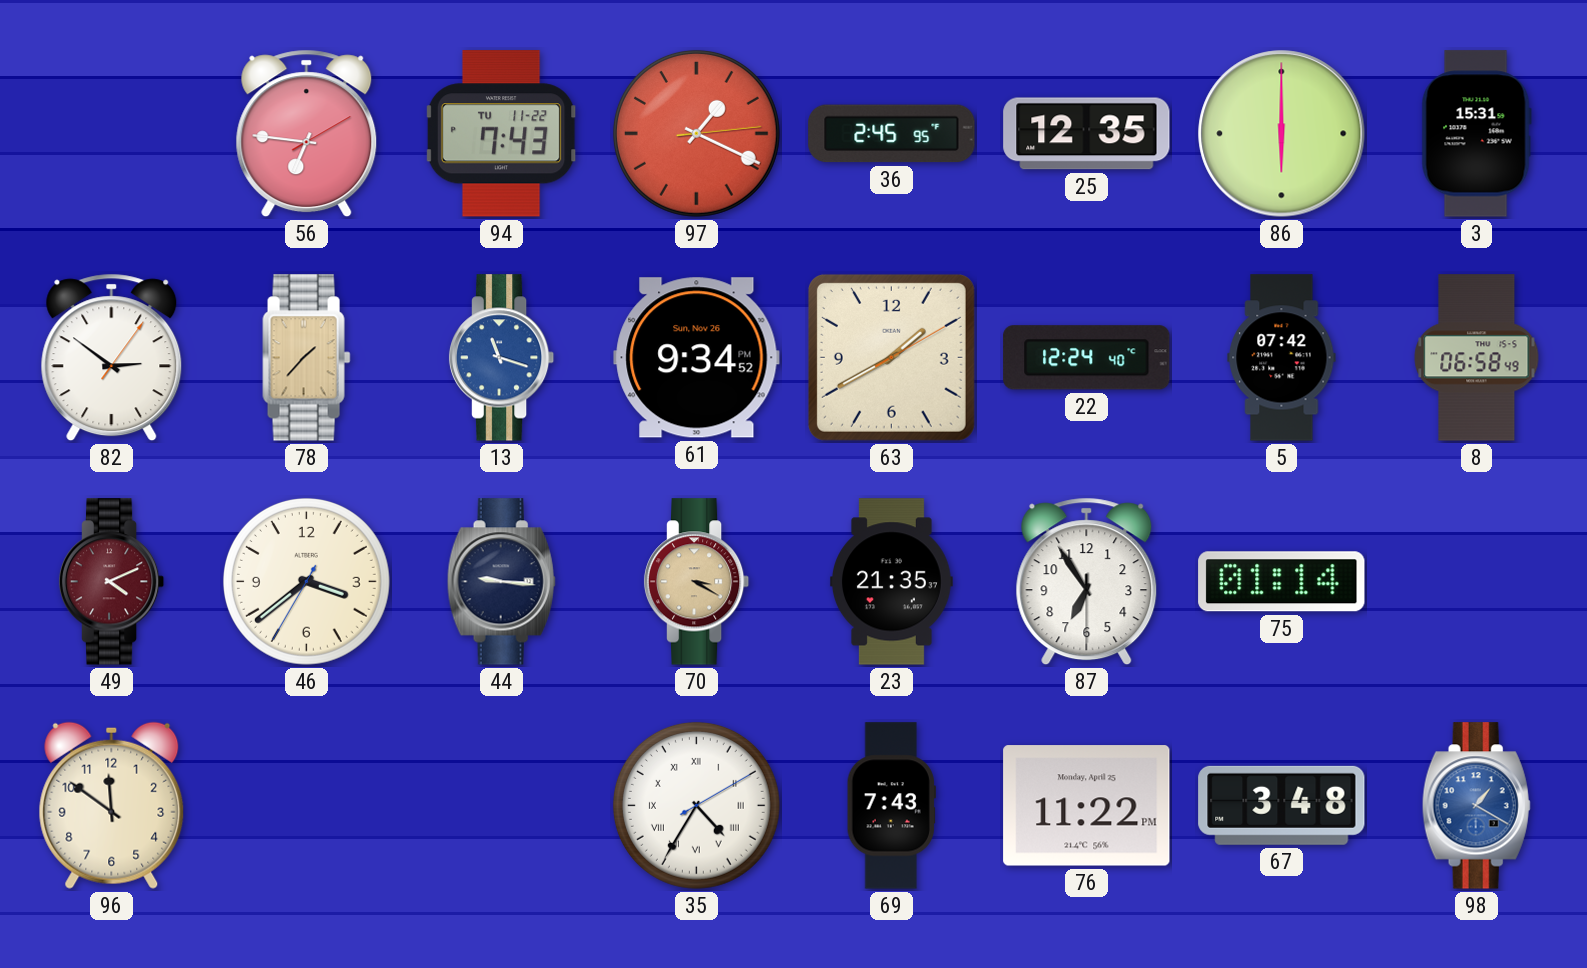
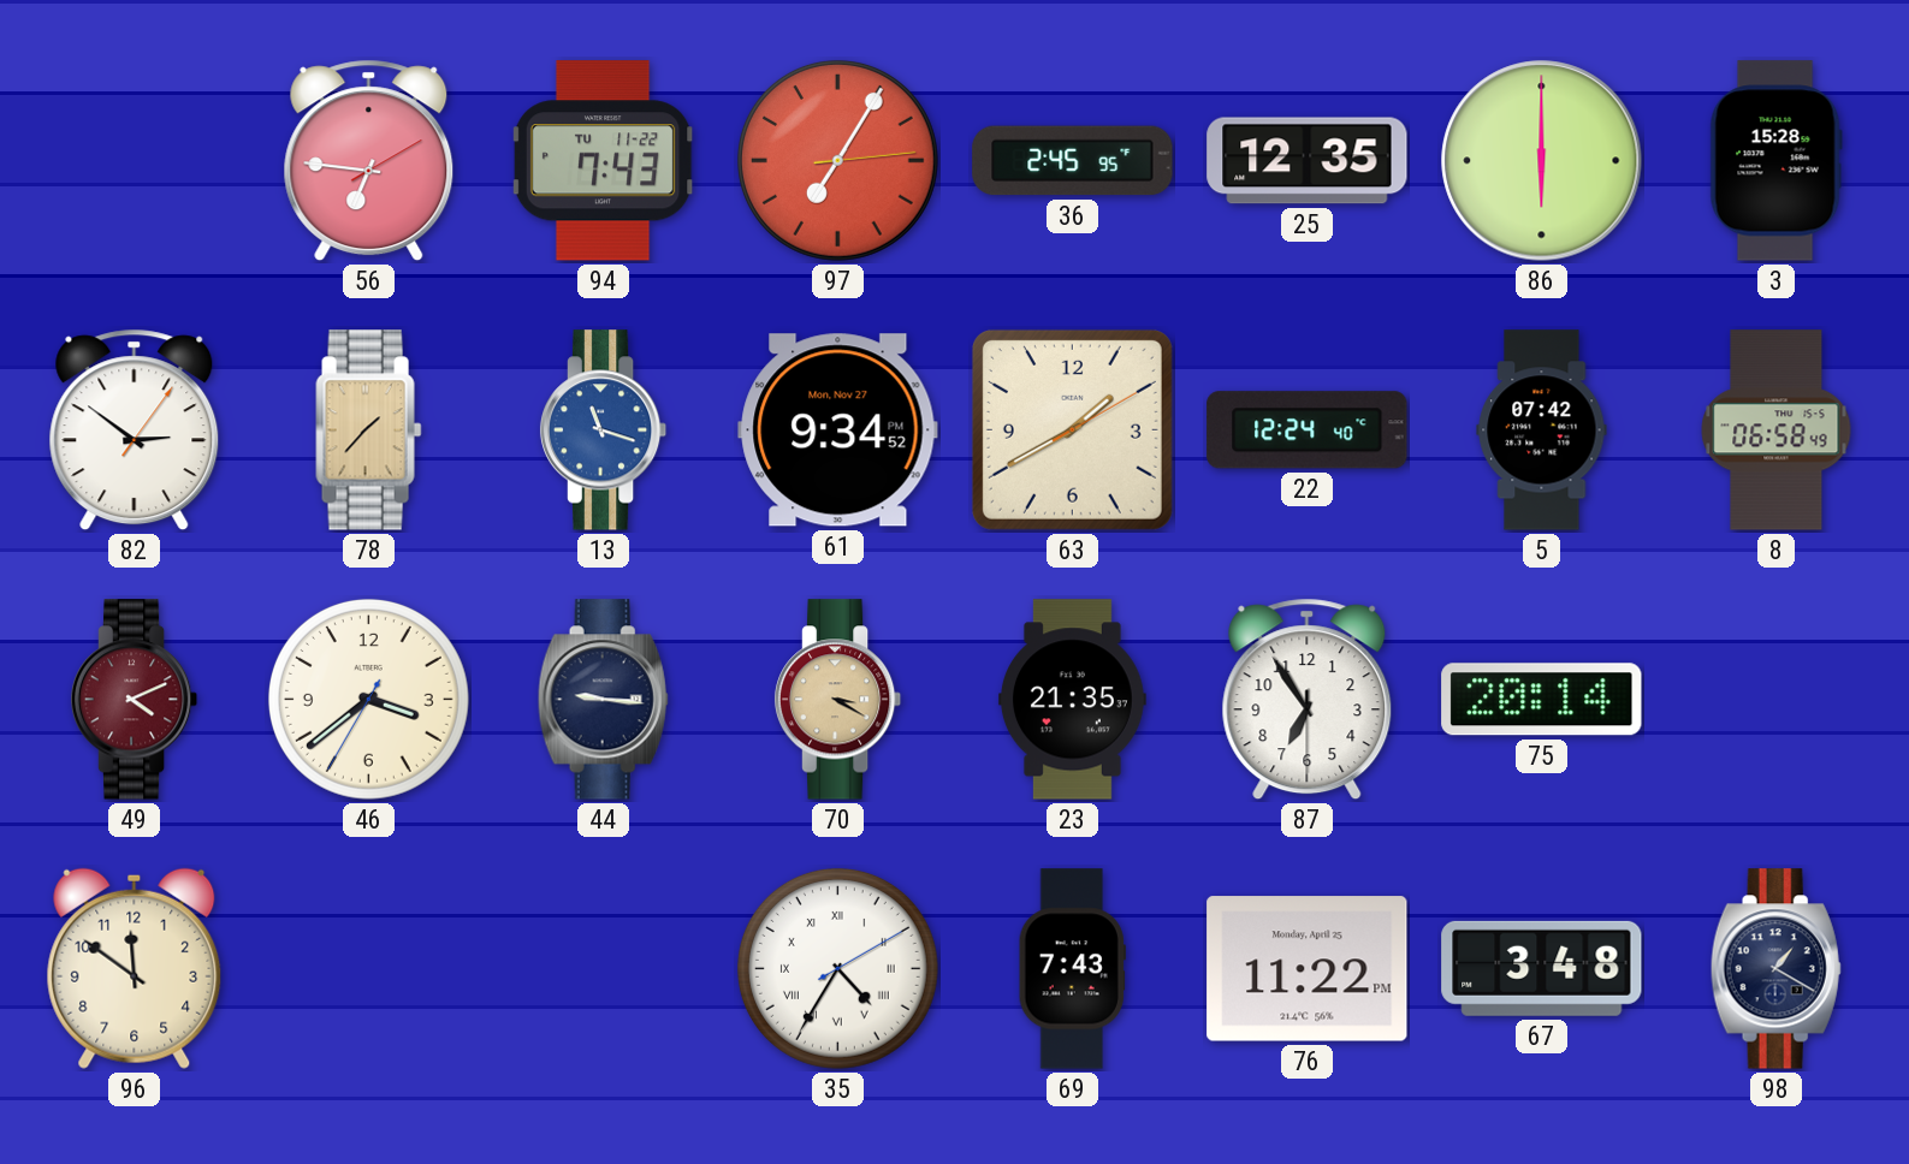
97: 1:19 -> 7:05 (837, 160)
3: 15:31 -> 15:28 (1775, 161)
61 date: Sun, Nov 26 -> Mon, Nov 27 (838, 430)
75: 01:14 -> 20:14 (1542, 700)
98 dial: blue -> navy (1775, 969)
